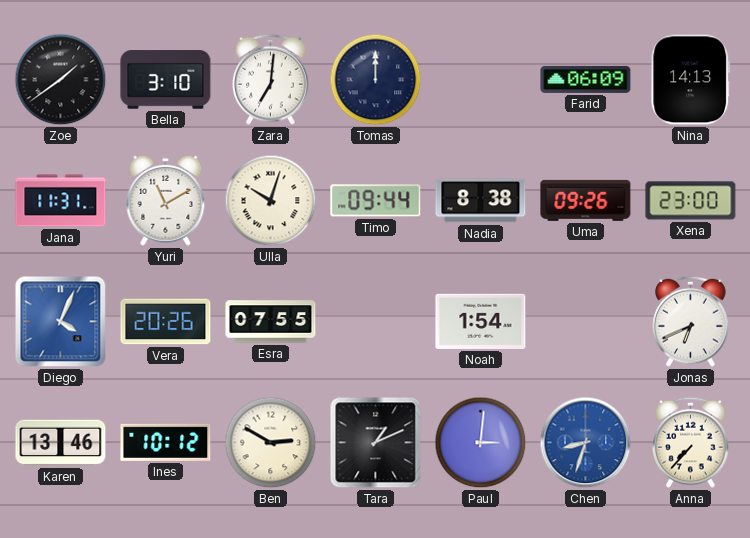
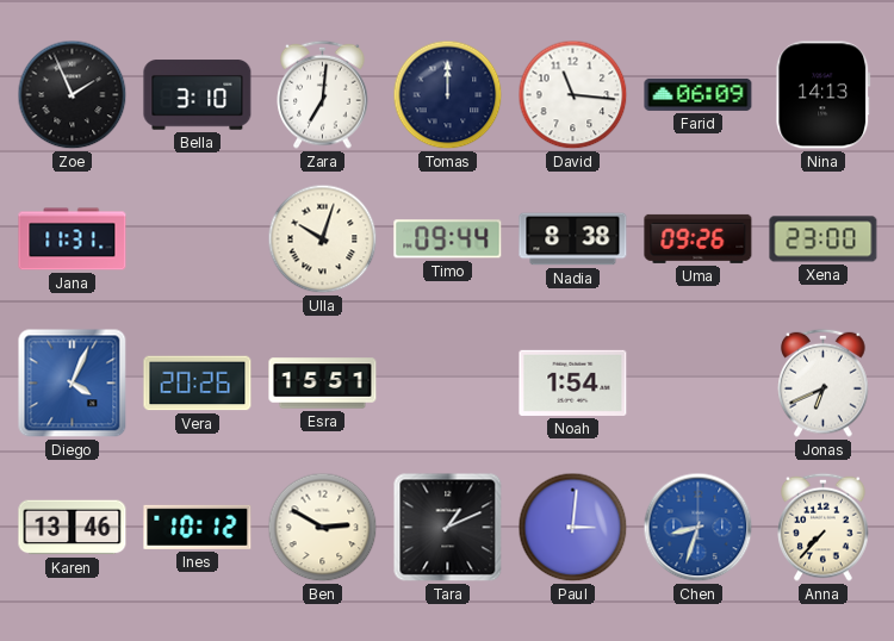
Zoe: 1:39 -> 1:56 (73, 95)
David: none -> 11:16 (573, 95)
Yuri: 11:10 -> none (166, 200)
Esra: 07:55 -> 15:51 (323, 384)
